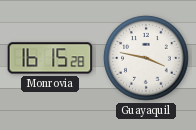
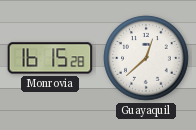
Guayaquil: 3:47 -> 12:38 (146, 58)
